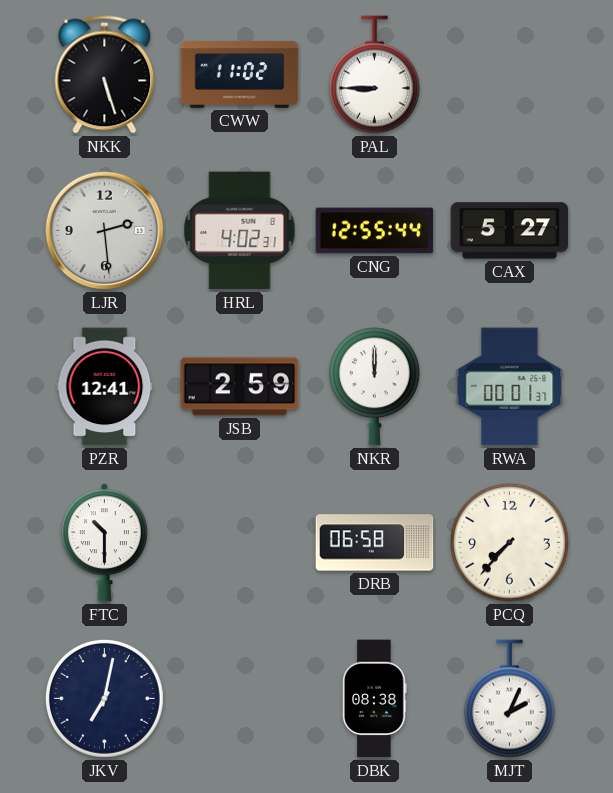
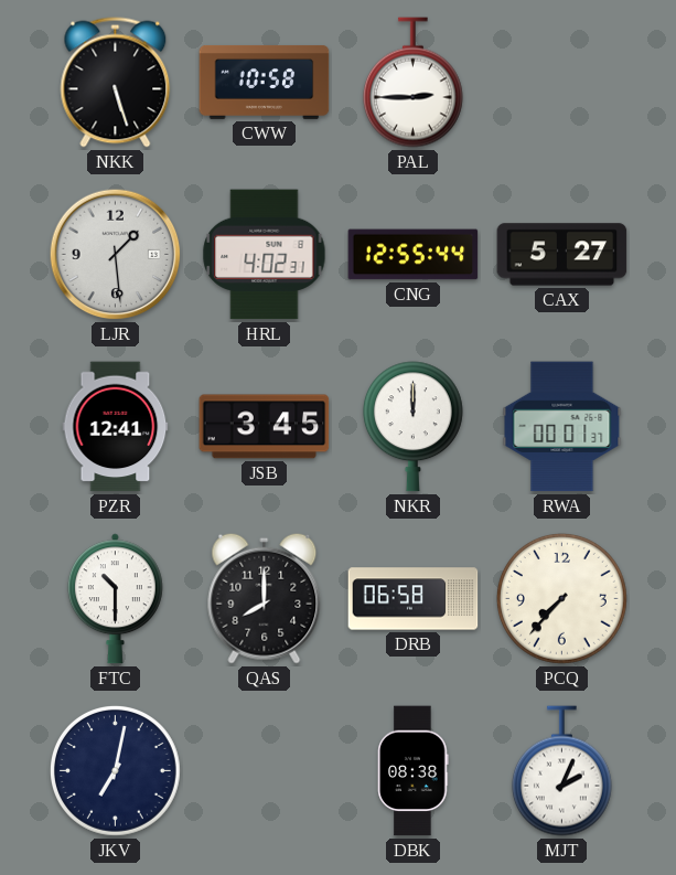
CWW: 11:02 -> 10:58 (265, 82)
PAL: 8:45 -> 2:45 (412, 83)
LJR: 2:29 -> 1:29 (116, 255)
JSB: 2:59 -> 3:45 (265, 427)
QAS: none -> 8:00 (265, 598)
